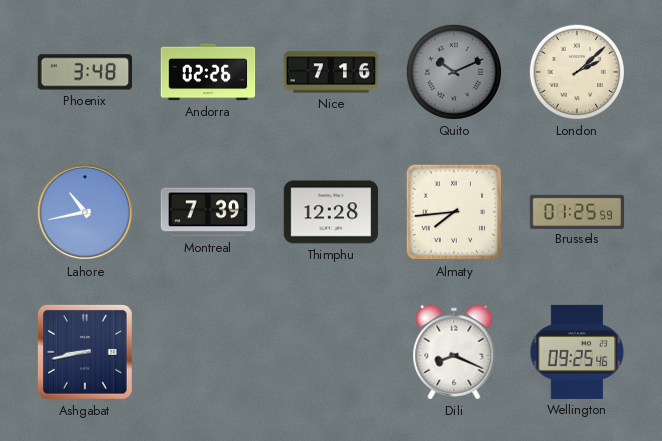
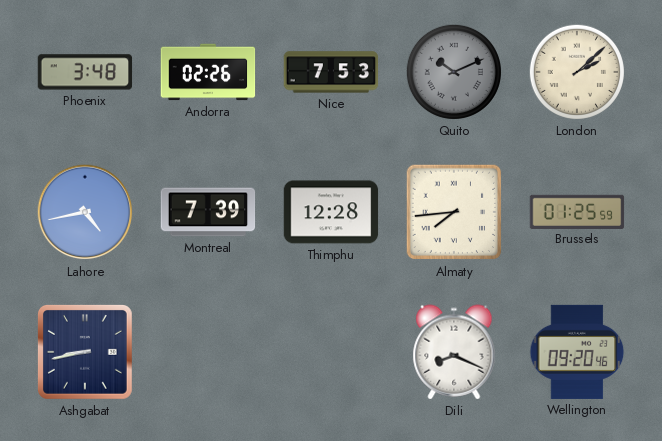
Nice: 7:16 -> 7:53 (331, 72)
Lahore: 10:43 -> 4:43 (85, 212)
Wellington: 09:25 -> 09:20 (577, 352)
